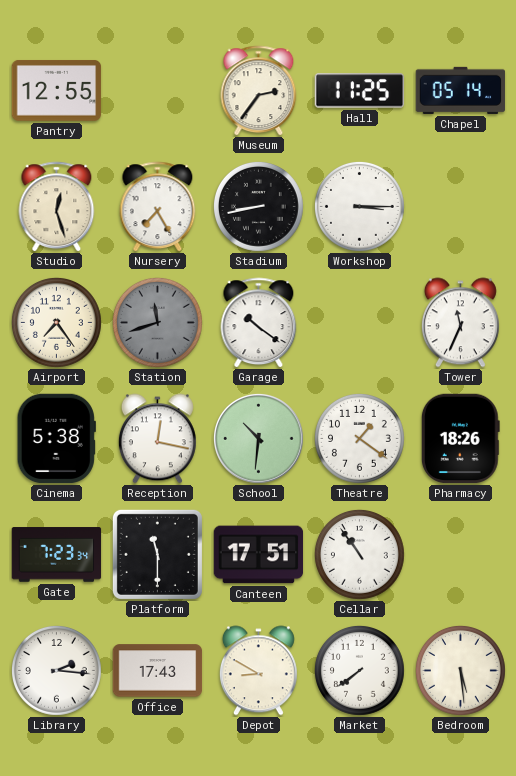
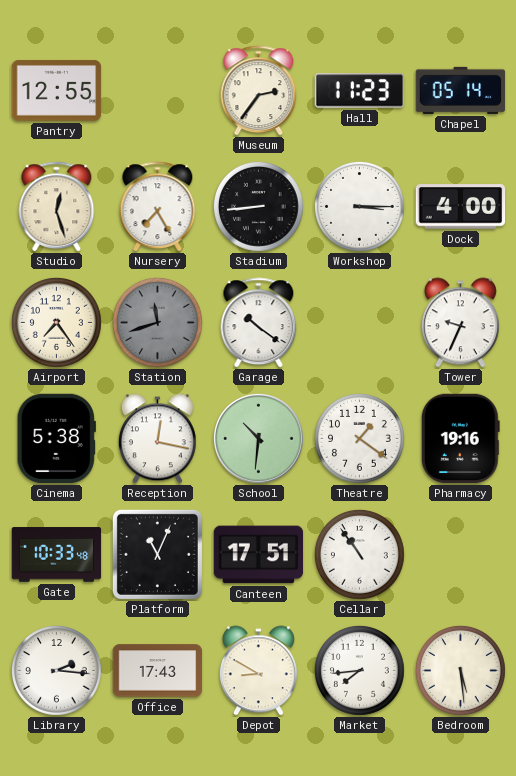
Hall: 11:25 -> 11:23 (360, 91)
Stadium: 8:43 -> 8:44 (258, 206)
Dock: none -> 4:00 (461, 207)
Tower: 11:34 -> 9:34 (460, 323)
Pharmacy: 18:26 -> 19:16 (460, 439)
Gate: 7:23 -> 10:33 (57, 555)
Platform: 11:30 -> 11:04 (157, 554)
Market: 7:39 -> 7:44 (359, 670)
